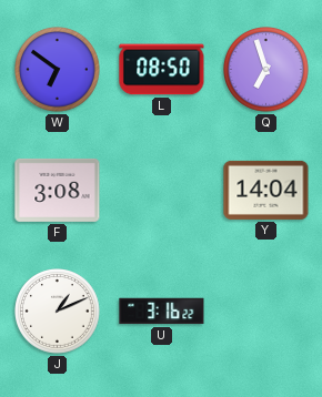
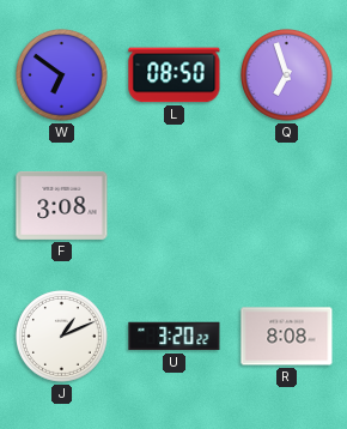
Y: 14:04 -> none (266, 190)
U: 3:16 -> 3:20 (175, 337)
R: none -> 8:08 (287, 337)
